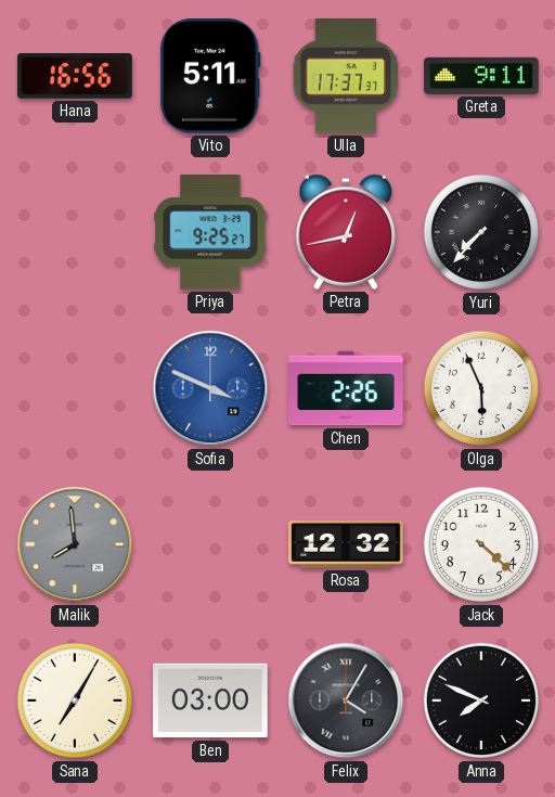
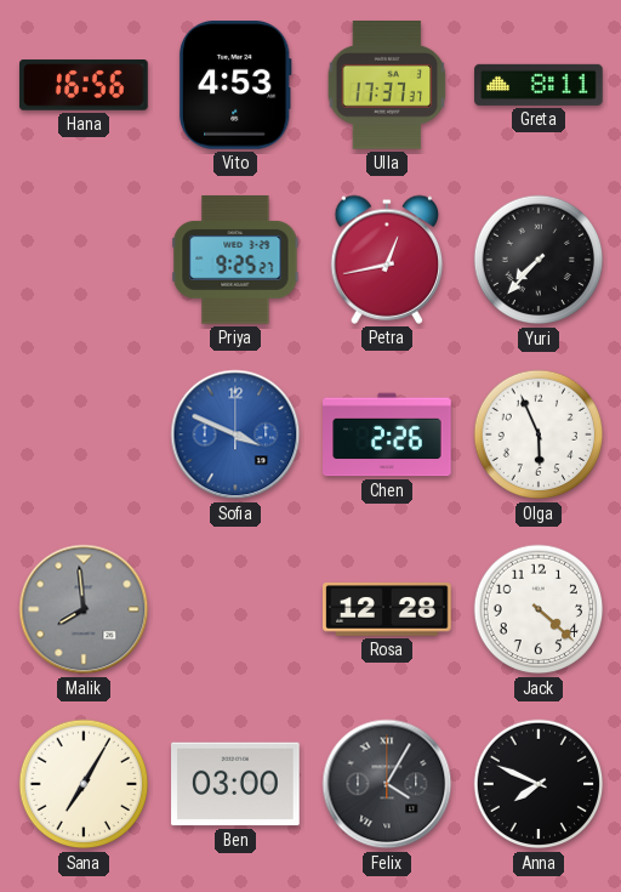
Vito: 5:11 -> 4:53 (235, 86)
Greta: 9:11 -> 8:11 (539, 85)
Rosa: 12:32 -> 12:28 (387, 609)
